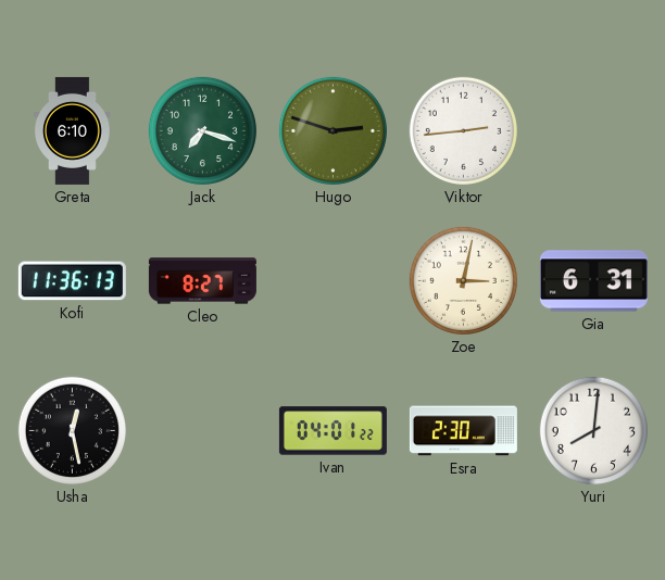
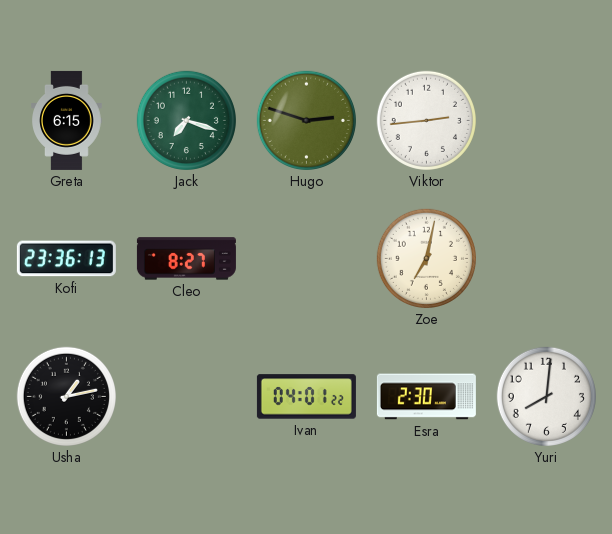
Greta: 6:10 -> 6:15 (67, 120)
Kofi: 11:36 -> 23:36 (66, 259)
Zoe: 3:02 -> 7:02 (426, 258)
Gia: 6:31 -> none (593, 281)
Usha: 12:28 -> 1:13 (66, 396)
